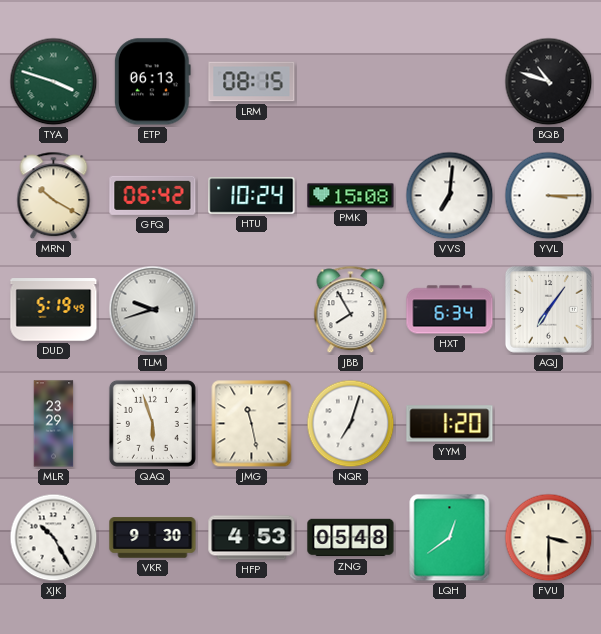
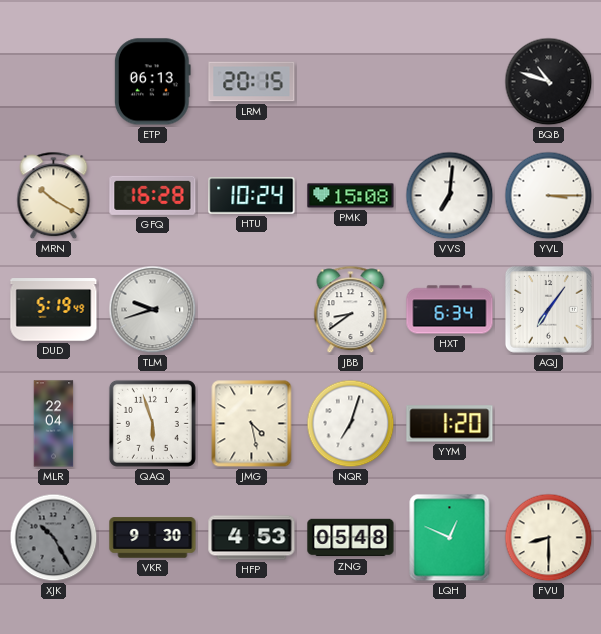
TYA: 3:48 -> none (54, 82)
LRM: 08:15 -> 20:15 (252, 82)
GFQ: 06:42 -> 16:28 (153, 195)
JBB: 7:55 -> 8:39 (351, 310)
MLR: 23:29 -> 22:04 (54, 424)
JMG: 11:28 -> 4:28 (252, 424)
XJK dial: white -> grey (54, 538)
LQH: 12:39 -> 12:49 (450, 538)
FVU: 3:30 -> 8:30 (549, 538)
